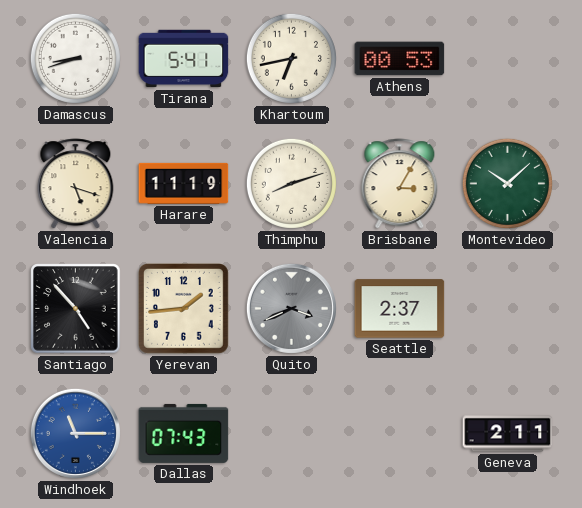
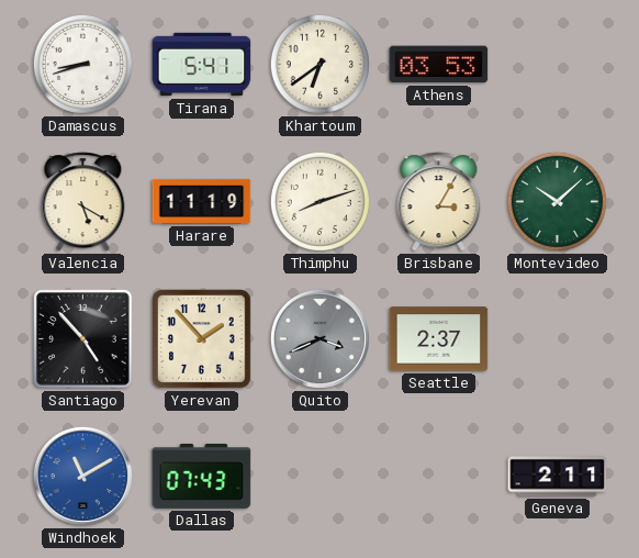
Khartoum: 6:43 -> 6:39 (319, 64)
Athens: 00:53 -> 03:53 (439, 65)
Valencia: 5:18 -> 5:20 (83, 202)
Yerevan: 1:44 -> 1:53 (202, 339)
Windhoek: 11:15 -> 11:10 (82, 476)
